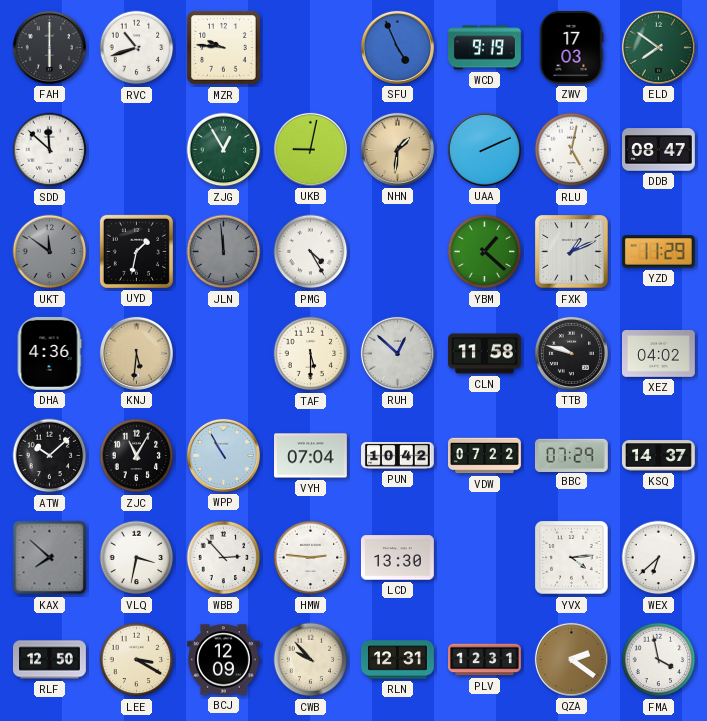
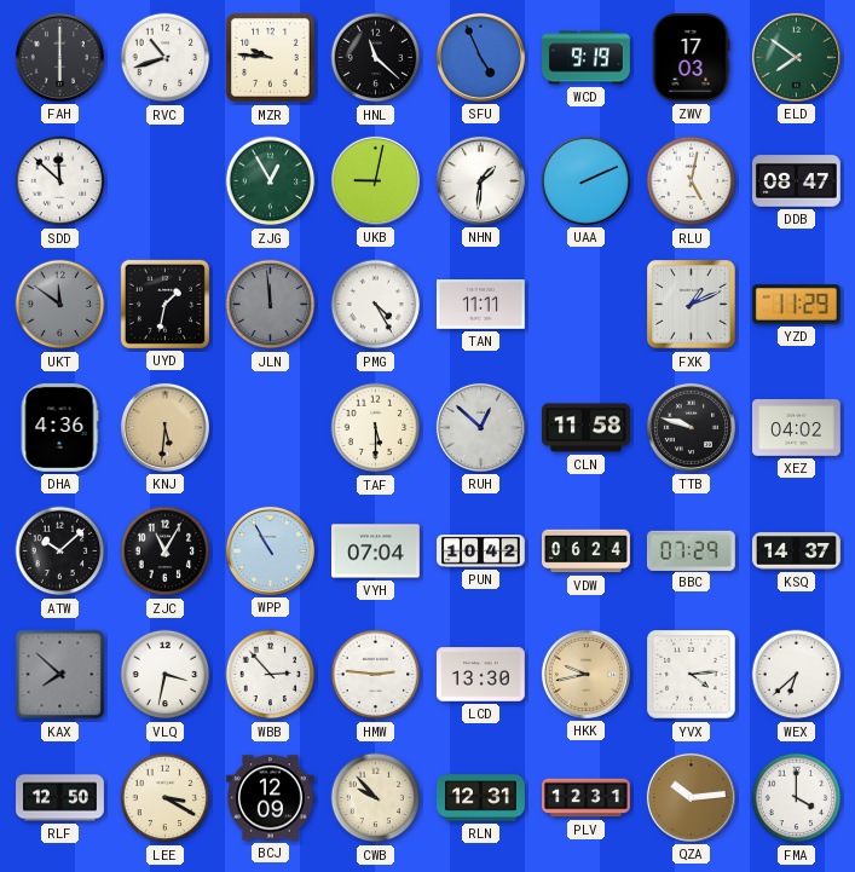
HNL: none -> 11:22 (376, 58)
NHN dial: champagne -> white (480, 180)
TAN: none -> 11:11 (481, 305)
YBM: 1:22 -> none (485, 252)
VDW: 07:22 -> 06:24 (587, 552)
HKK: none -> 9:43 (585, 674)
QZA: 2:21 -> 10:14 (691, 797)
FMA: 3:58 -> 4:00 (797, 798)
